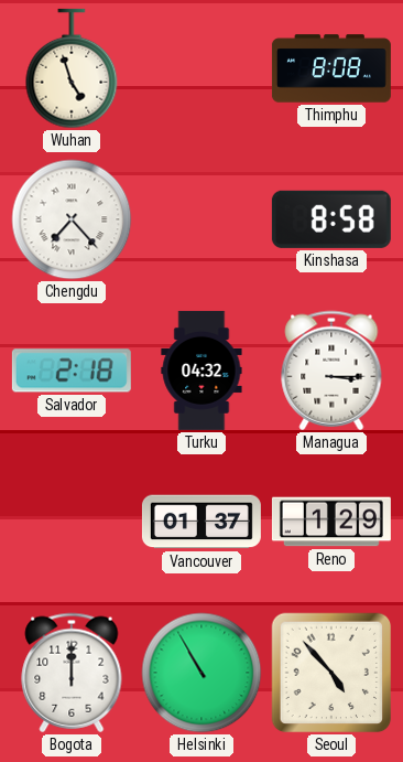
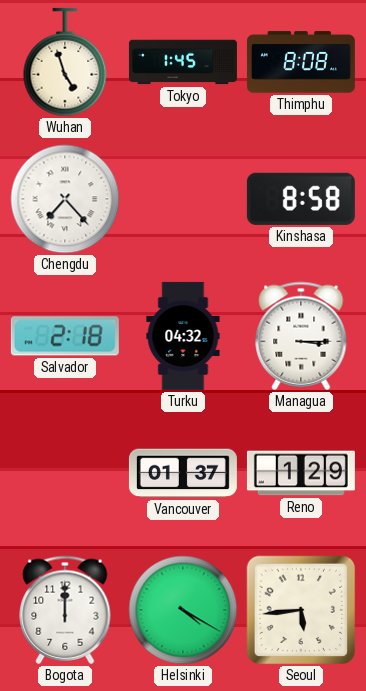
Tokyo: none -> 1:45 (183, 62)
Helsinki: 10:55 -> 4:20 (183, 610)
Seoul: 4:53 -> 5:44 (301, 610)
